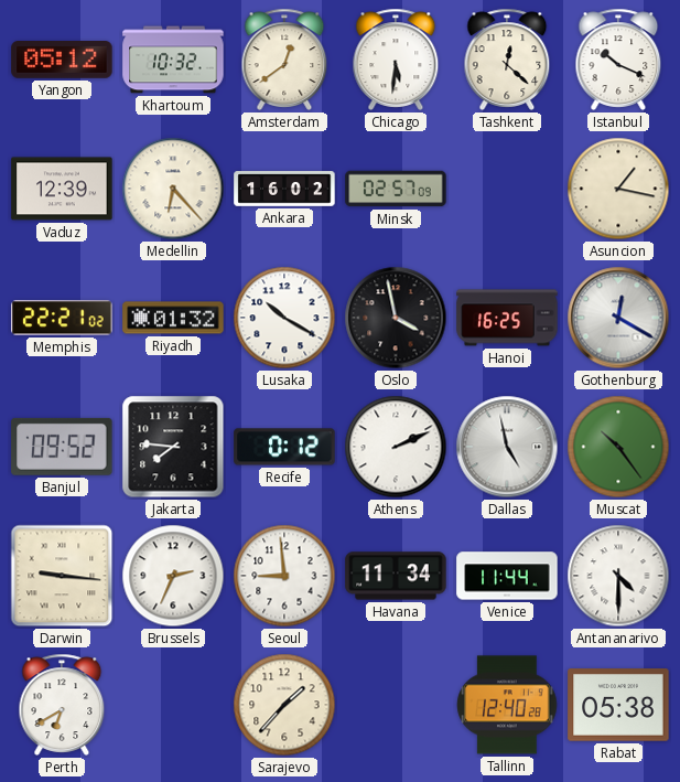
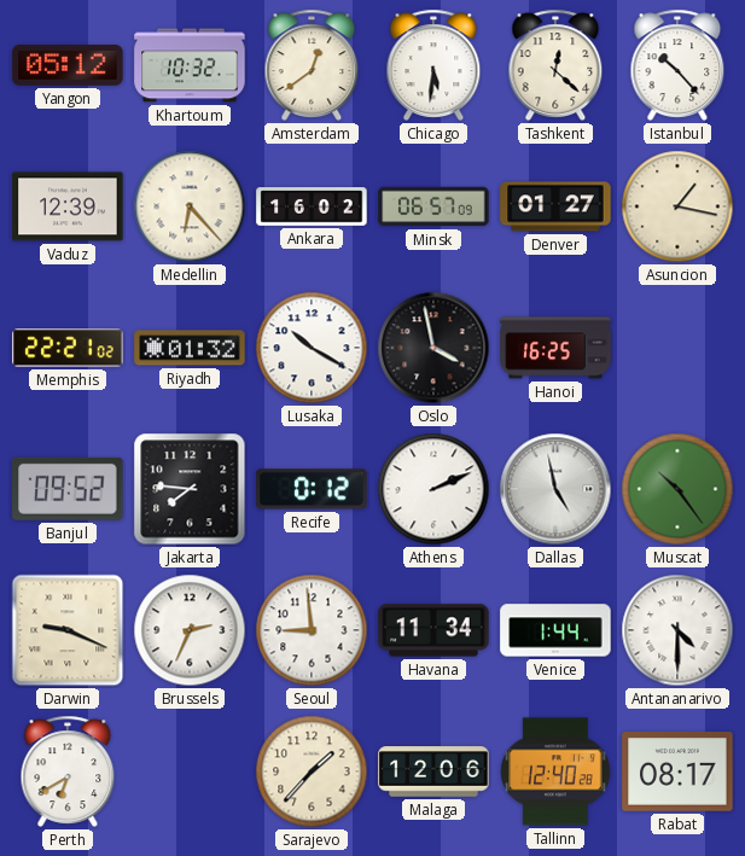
Istanbul: 10:19 -> 10:23 (677, 65)
Minsk: 02:57 -> 06:57 (433, 206)
Denver: none -> 01:27 (555, 206)
Gothenburg: 12:20 -> none (618, 318)
Darwin: 9:16 -> 9:19 (68, 630)
Venice: 11:44 -> 1:44 (555, 630)
Malaga: none -> 12:06 (433, 771)
Rabat: 05:38 -> 08:17 (677, 771)
